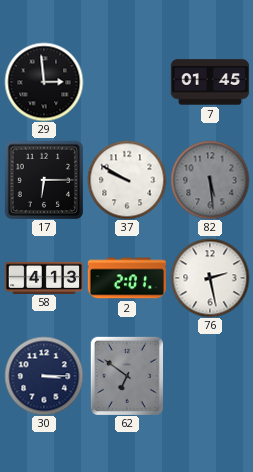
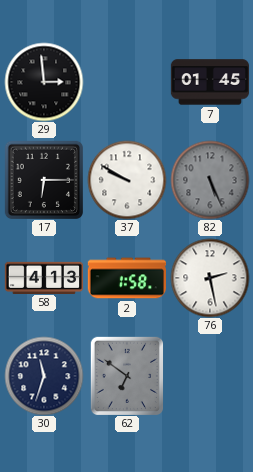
82: 5:29 -> 5:26 (210, 180)
2: 2:01 -> 1:58 (126, 278)
30: 3:15 -> 11:33 (44, 376)
